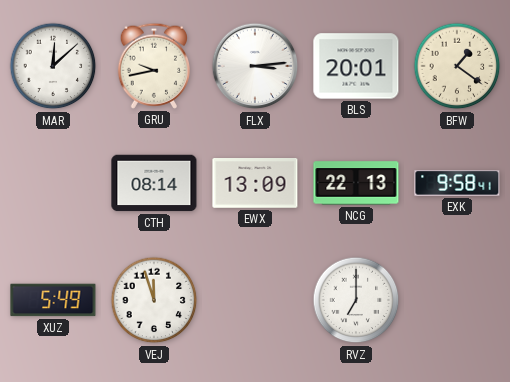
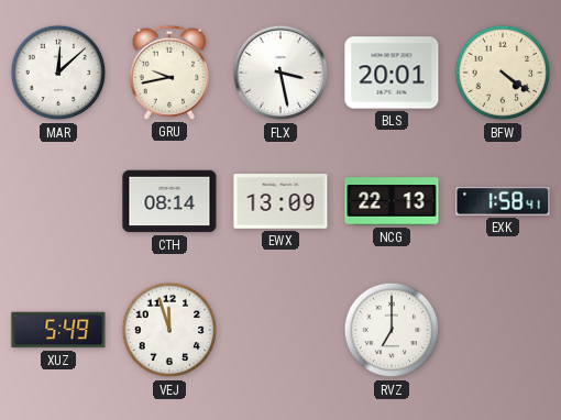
FLX: 3:14 -> 3:28 (280, 73)
BFW: 1:21 -> 4:21 (503, 73)
EXK: 9:58 -> 1:58 (503, 201)
